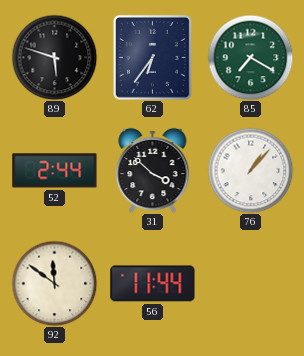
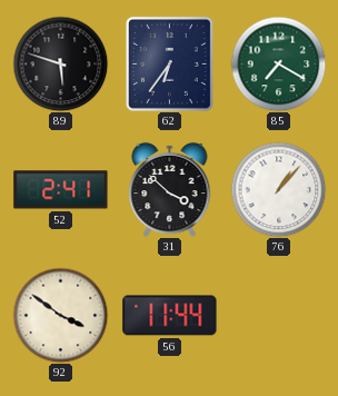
52: 2:44 -> 2:41 (61, 190)
92: 11:51 -> 3:51 (60, 315)
